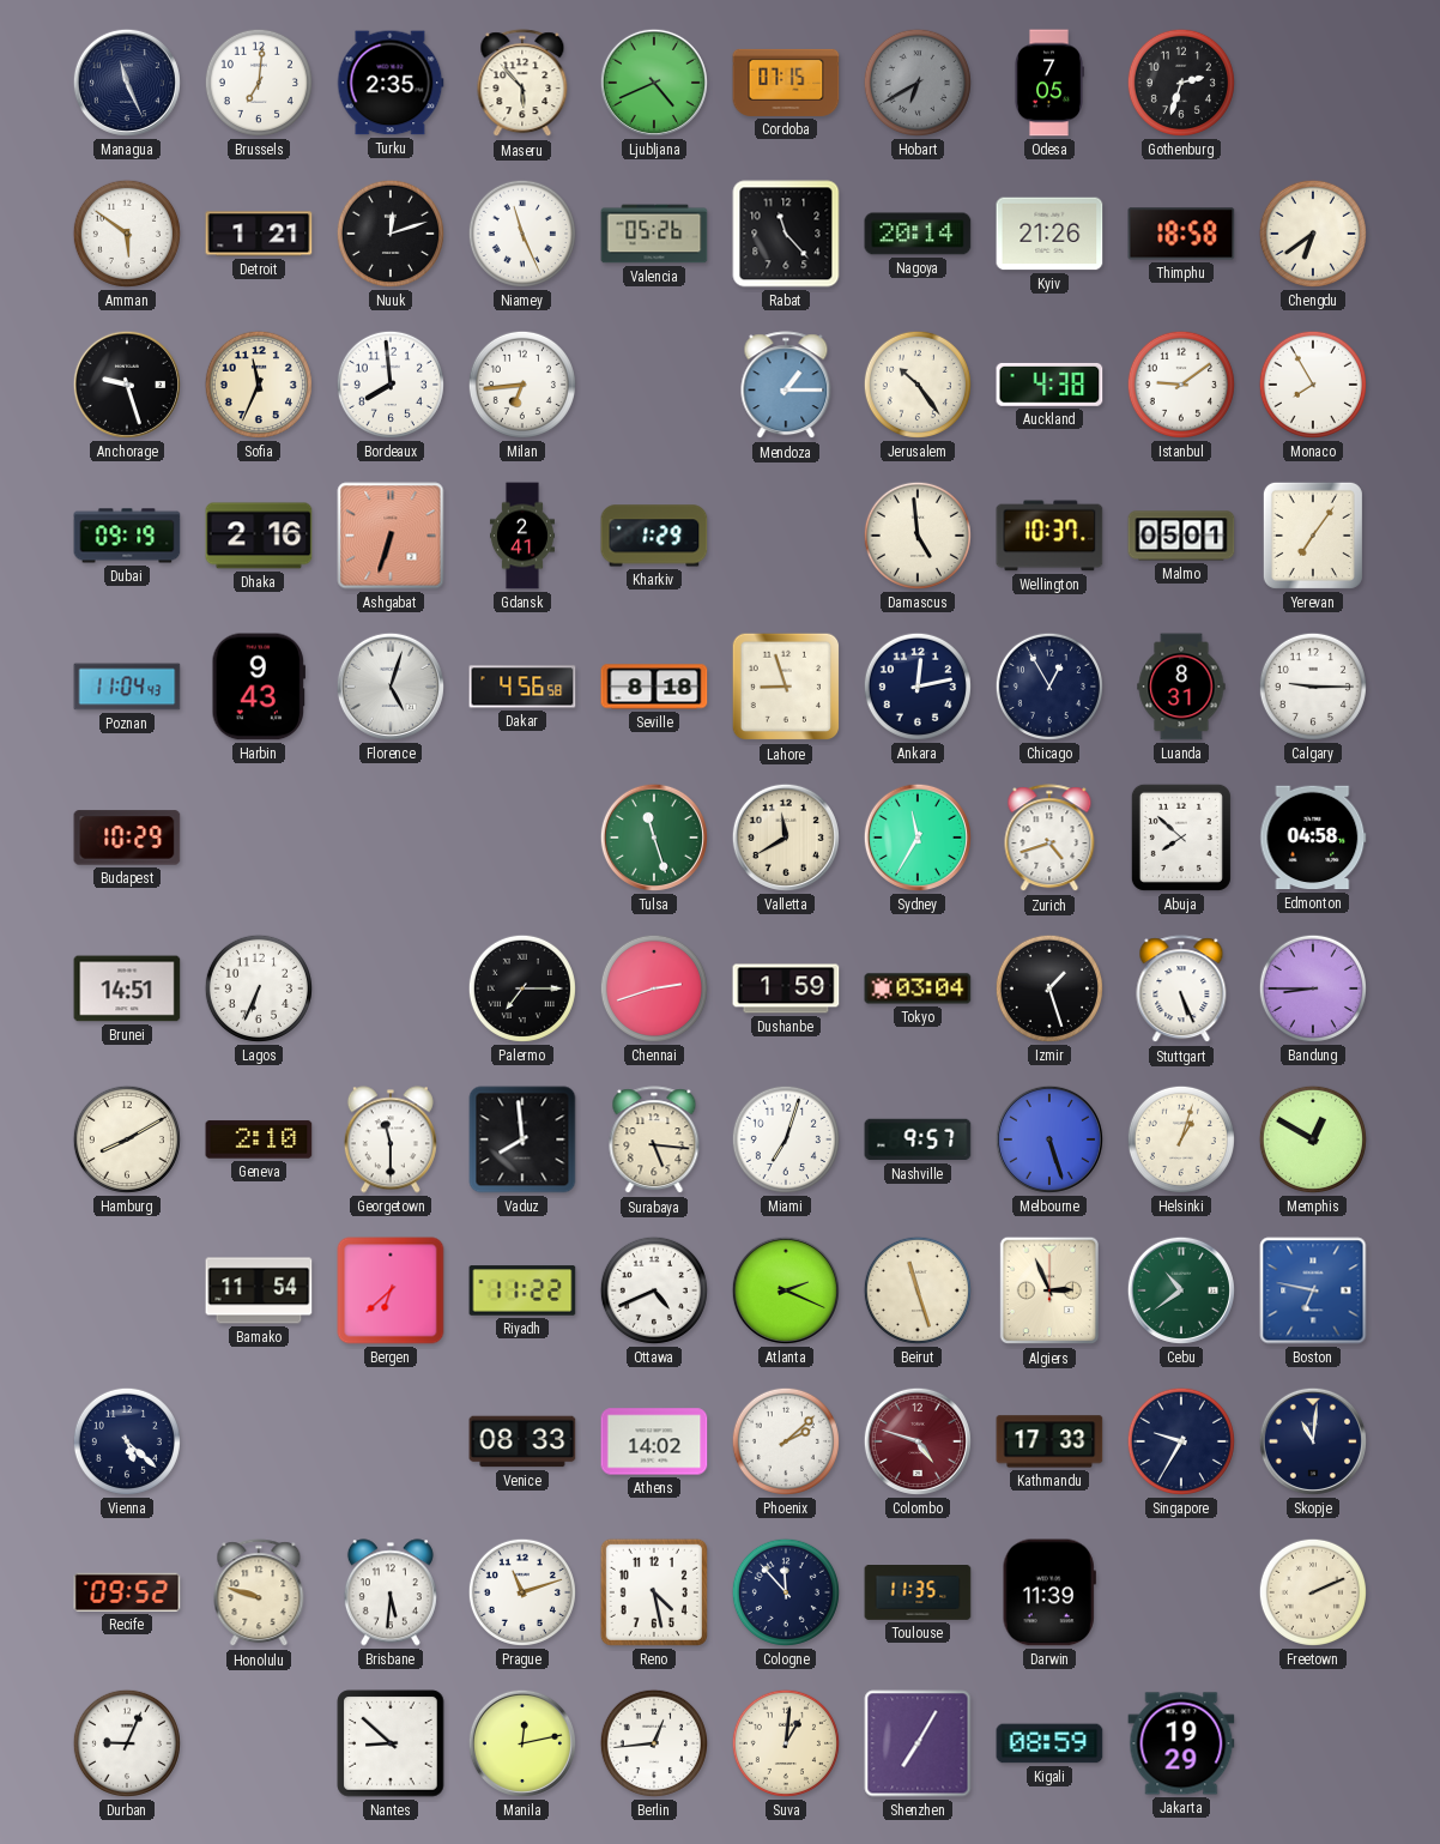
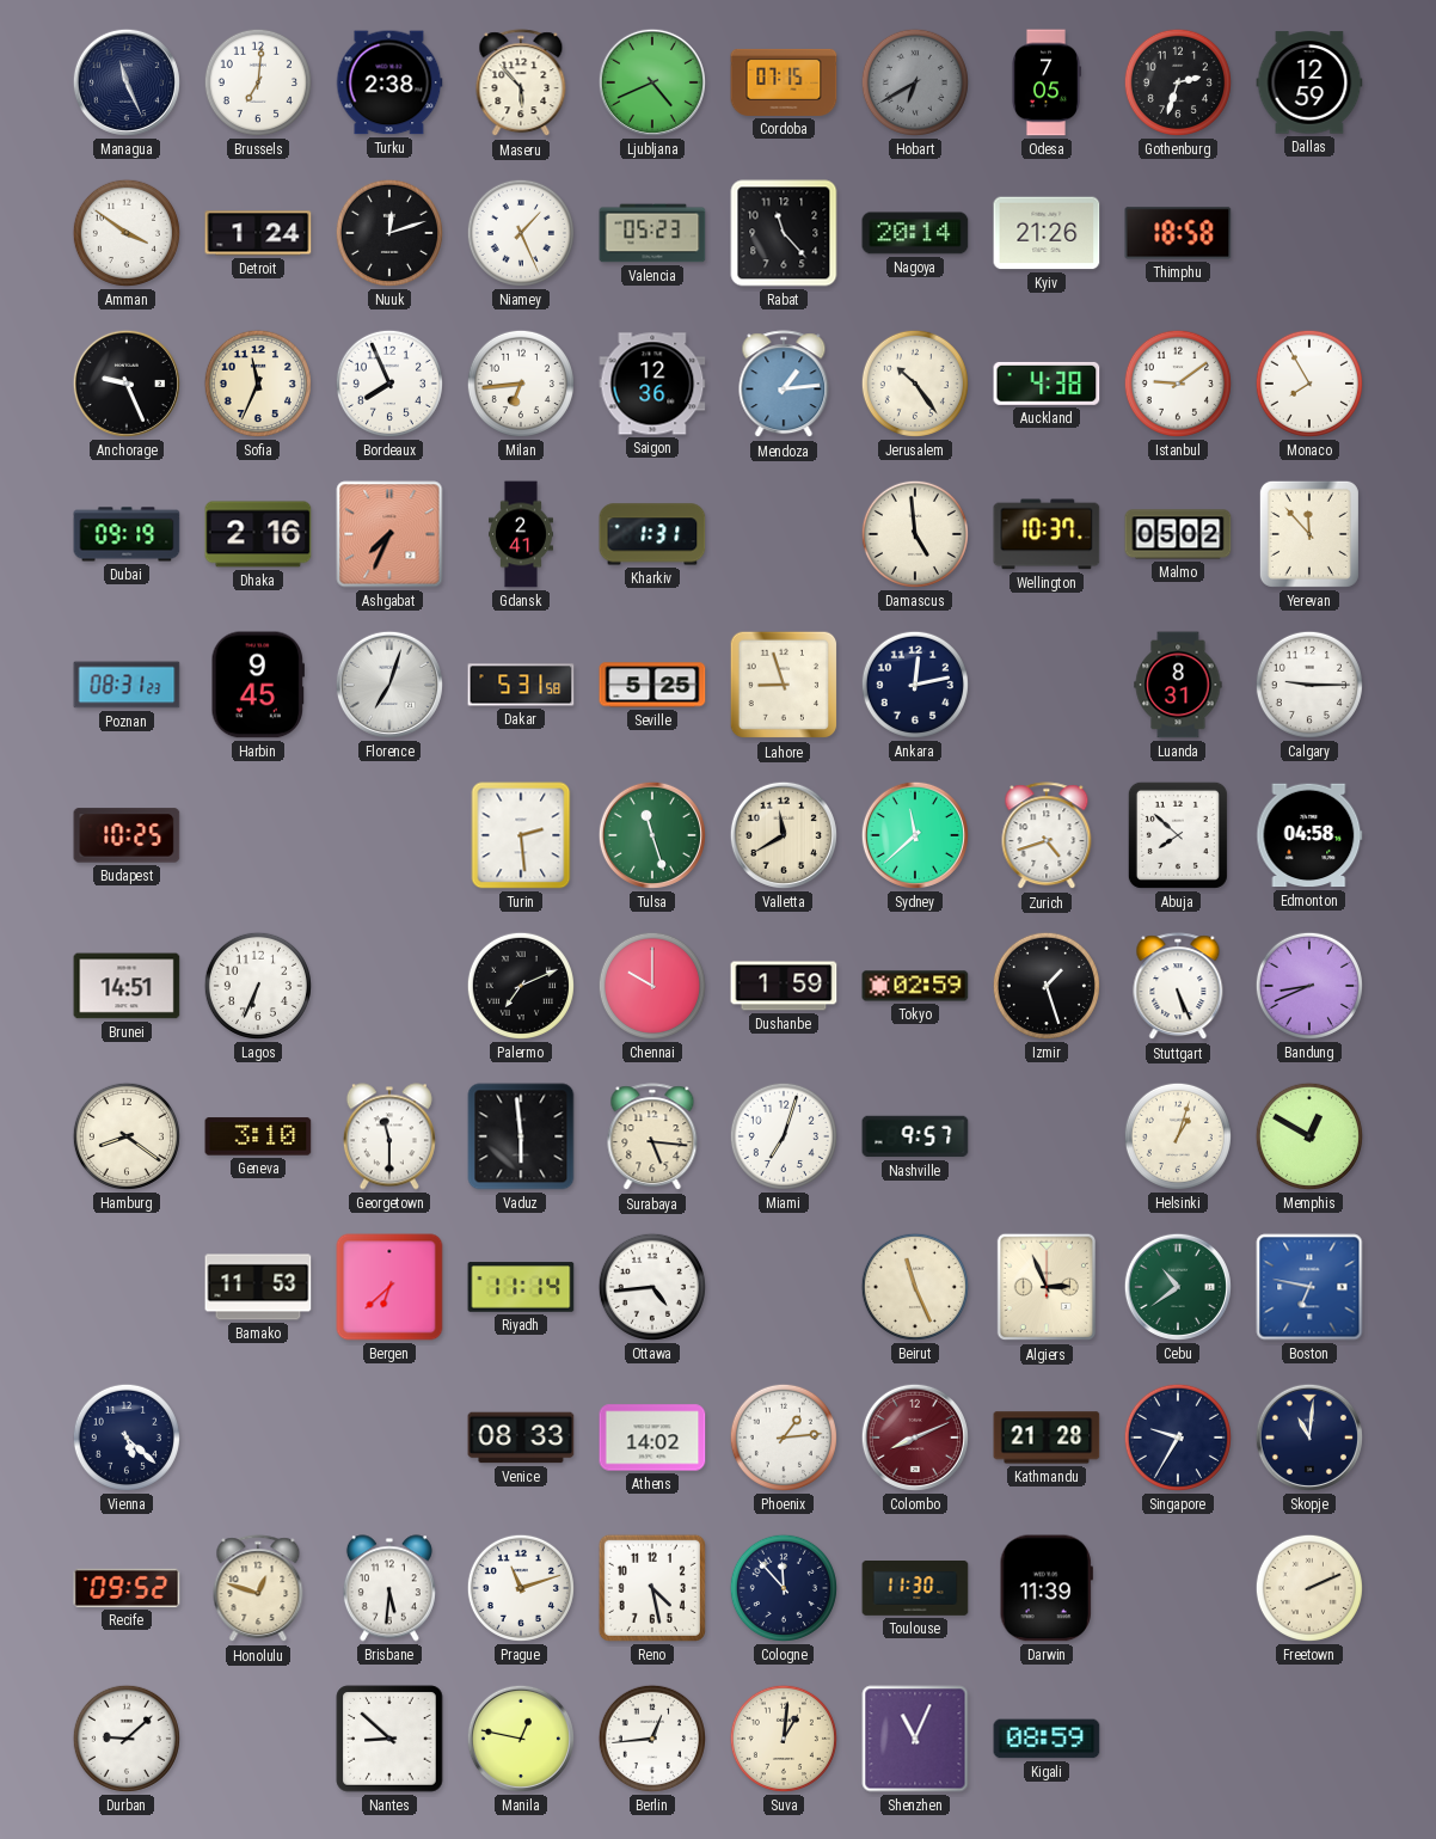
Turku: 2:35 -> 2:38 (389, 82)
Dallas: none -> 12:59 (1309, 82)
Amman: 5:51 -> 3:51 (127, 233)
Detroit: 1:21 -> 1:24 (258, 233)
Niamey: 11:26 -> 1:26 (521, 233)
Valencia: 05:26 -> 05:23 (652, 233)
Chengdu: 6:39 -> none (1313, 234)
Anchorage: 9:27 -> 9:26 (127, 384)
Bordeaux: 7:59 -> 7:56 (389, 384)
Saigon: none -> 12:36 (652, 384)
Mendoza: 1:15 -> 1:14 (784, 385)
Ashgabat: 6:33 -> 7:34 (389, 534)
Kharkiv: 1:29 -> 1:31 (652, 534)
Malmo: 05:01 -> 05:02 (1178, 534)
Yerevan: 7:06 -> 11:53 (1309, 534)
Poznan: 11:04 -> 08:31 (127, 685)
Harbin: 9:43 -> 9:45 (257, 685)
Florence: 5:03 -> 7:03 (389, 685)
Dakar: 4:56 -> 5:31 (521, 685)
Seville: 8:18 -> 5:25 (652, 685)
Chicago: 12:55 -> none (1049, 687)
Budapest: 10:29 -> 10:25 (127, 835)
Turin: none -> 2:29 (521, 835)
Sydney: 11:35 -> 11:38 (915, 835)
Palermo: 7:15 -> 7:11 (521, 986)
Chennai: 2:42 -> 10:00 (652, 986)
Tokyo: 03:04 -> 02:59 (915, 986)
Bandung: 8:45 -> 8:41 (1309, 986)
Hamburg: 8:10 -> 8:21 (127, 1136)
Geneva: 2:10 -> 3:10 (258, 1136)
Vaduz: 7:59 -> 5:59 (521, 1136)
Melbourne: 5:27 -> none (1049, 1139)
Bamako: 11:54 -> 11:53 (258, 1287)
Riyadh: 11:22 -> 11:14 (521, 1287)
Ottawa: 4:41 -> 4:44 (652, 1287)
Atlanta: 2:19 -> none (786, 1290)
Beirut: 11:27 -> 11:26 (915, 1287)
Phoenix: 2:08 -> 1:14 (784, 1438)
Colombo: 4:48 -> 8:11 (915, 1438)
Kathmandu: 17:33 -> 21:28 (1047, 1438)
Honolulu: 9:48 -> 12:48 (258, 1589)
Toulouse: 11:35 -> 11:30 (915, 1589)
Durban: 9:04 -> 9:08 (127, 1739)
Manila: 12:13 -> 12:47 (521, 1739)
Shenzhen: 7:05 -> 11:04 (915, 1739)
Jakarta: 19:29 -> none (1181, 1743)
